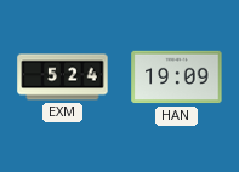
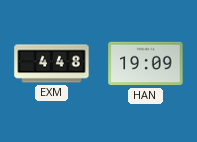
EXM: 5:24 -> 4:48 (52, 64)
